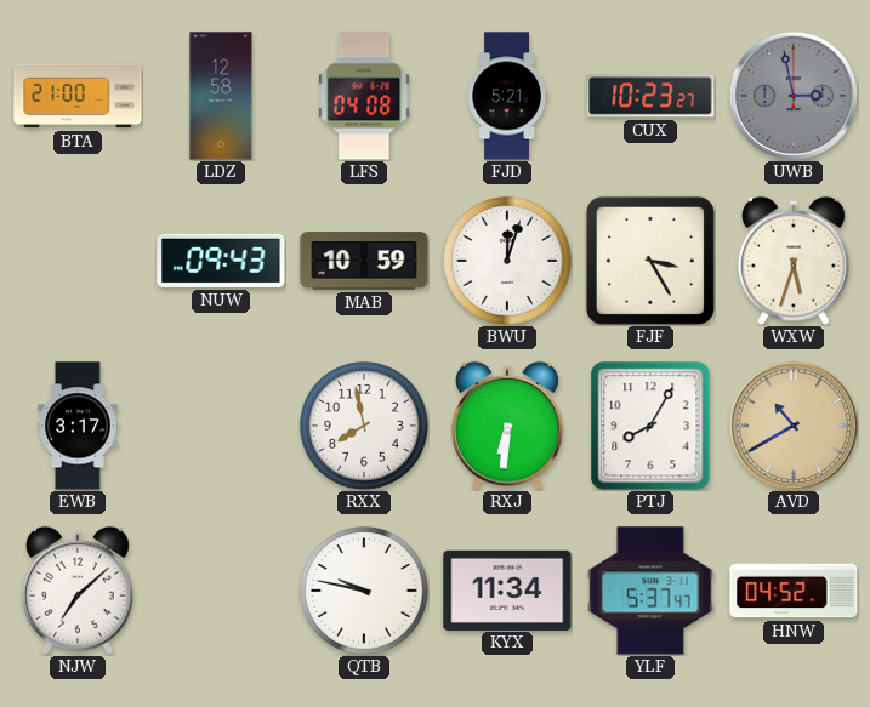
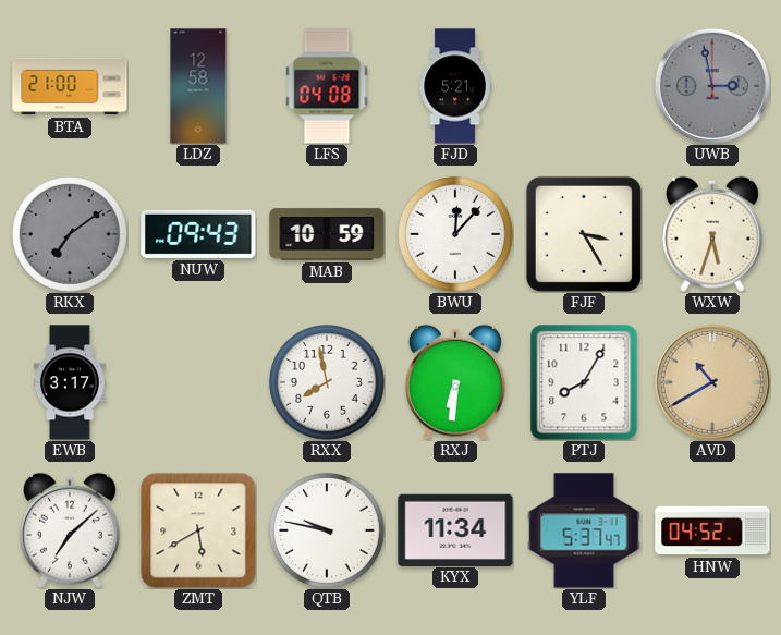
CUX: 10:23 -> none (650, 96)
RKX: none -> 7:09 (71, 235)
BWU: 12:03 -> 12:07 (456, 235)
ZMT: none -> 5:40 (198, 530)
